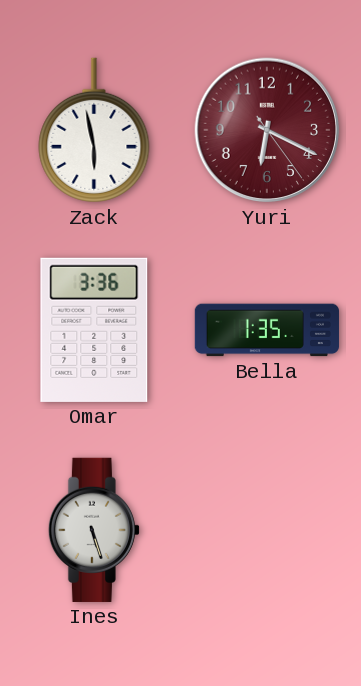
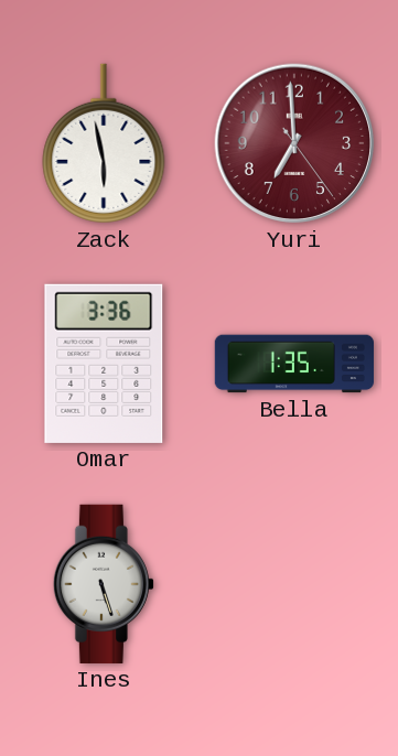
Yuri: 6:19 -> 6:59 (294, 143)
